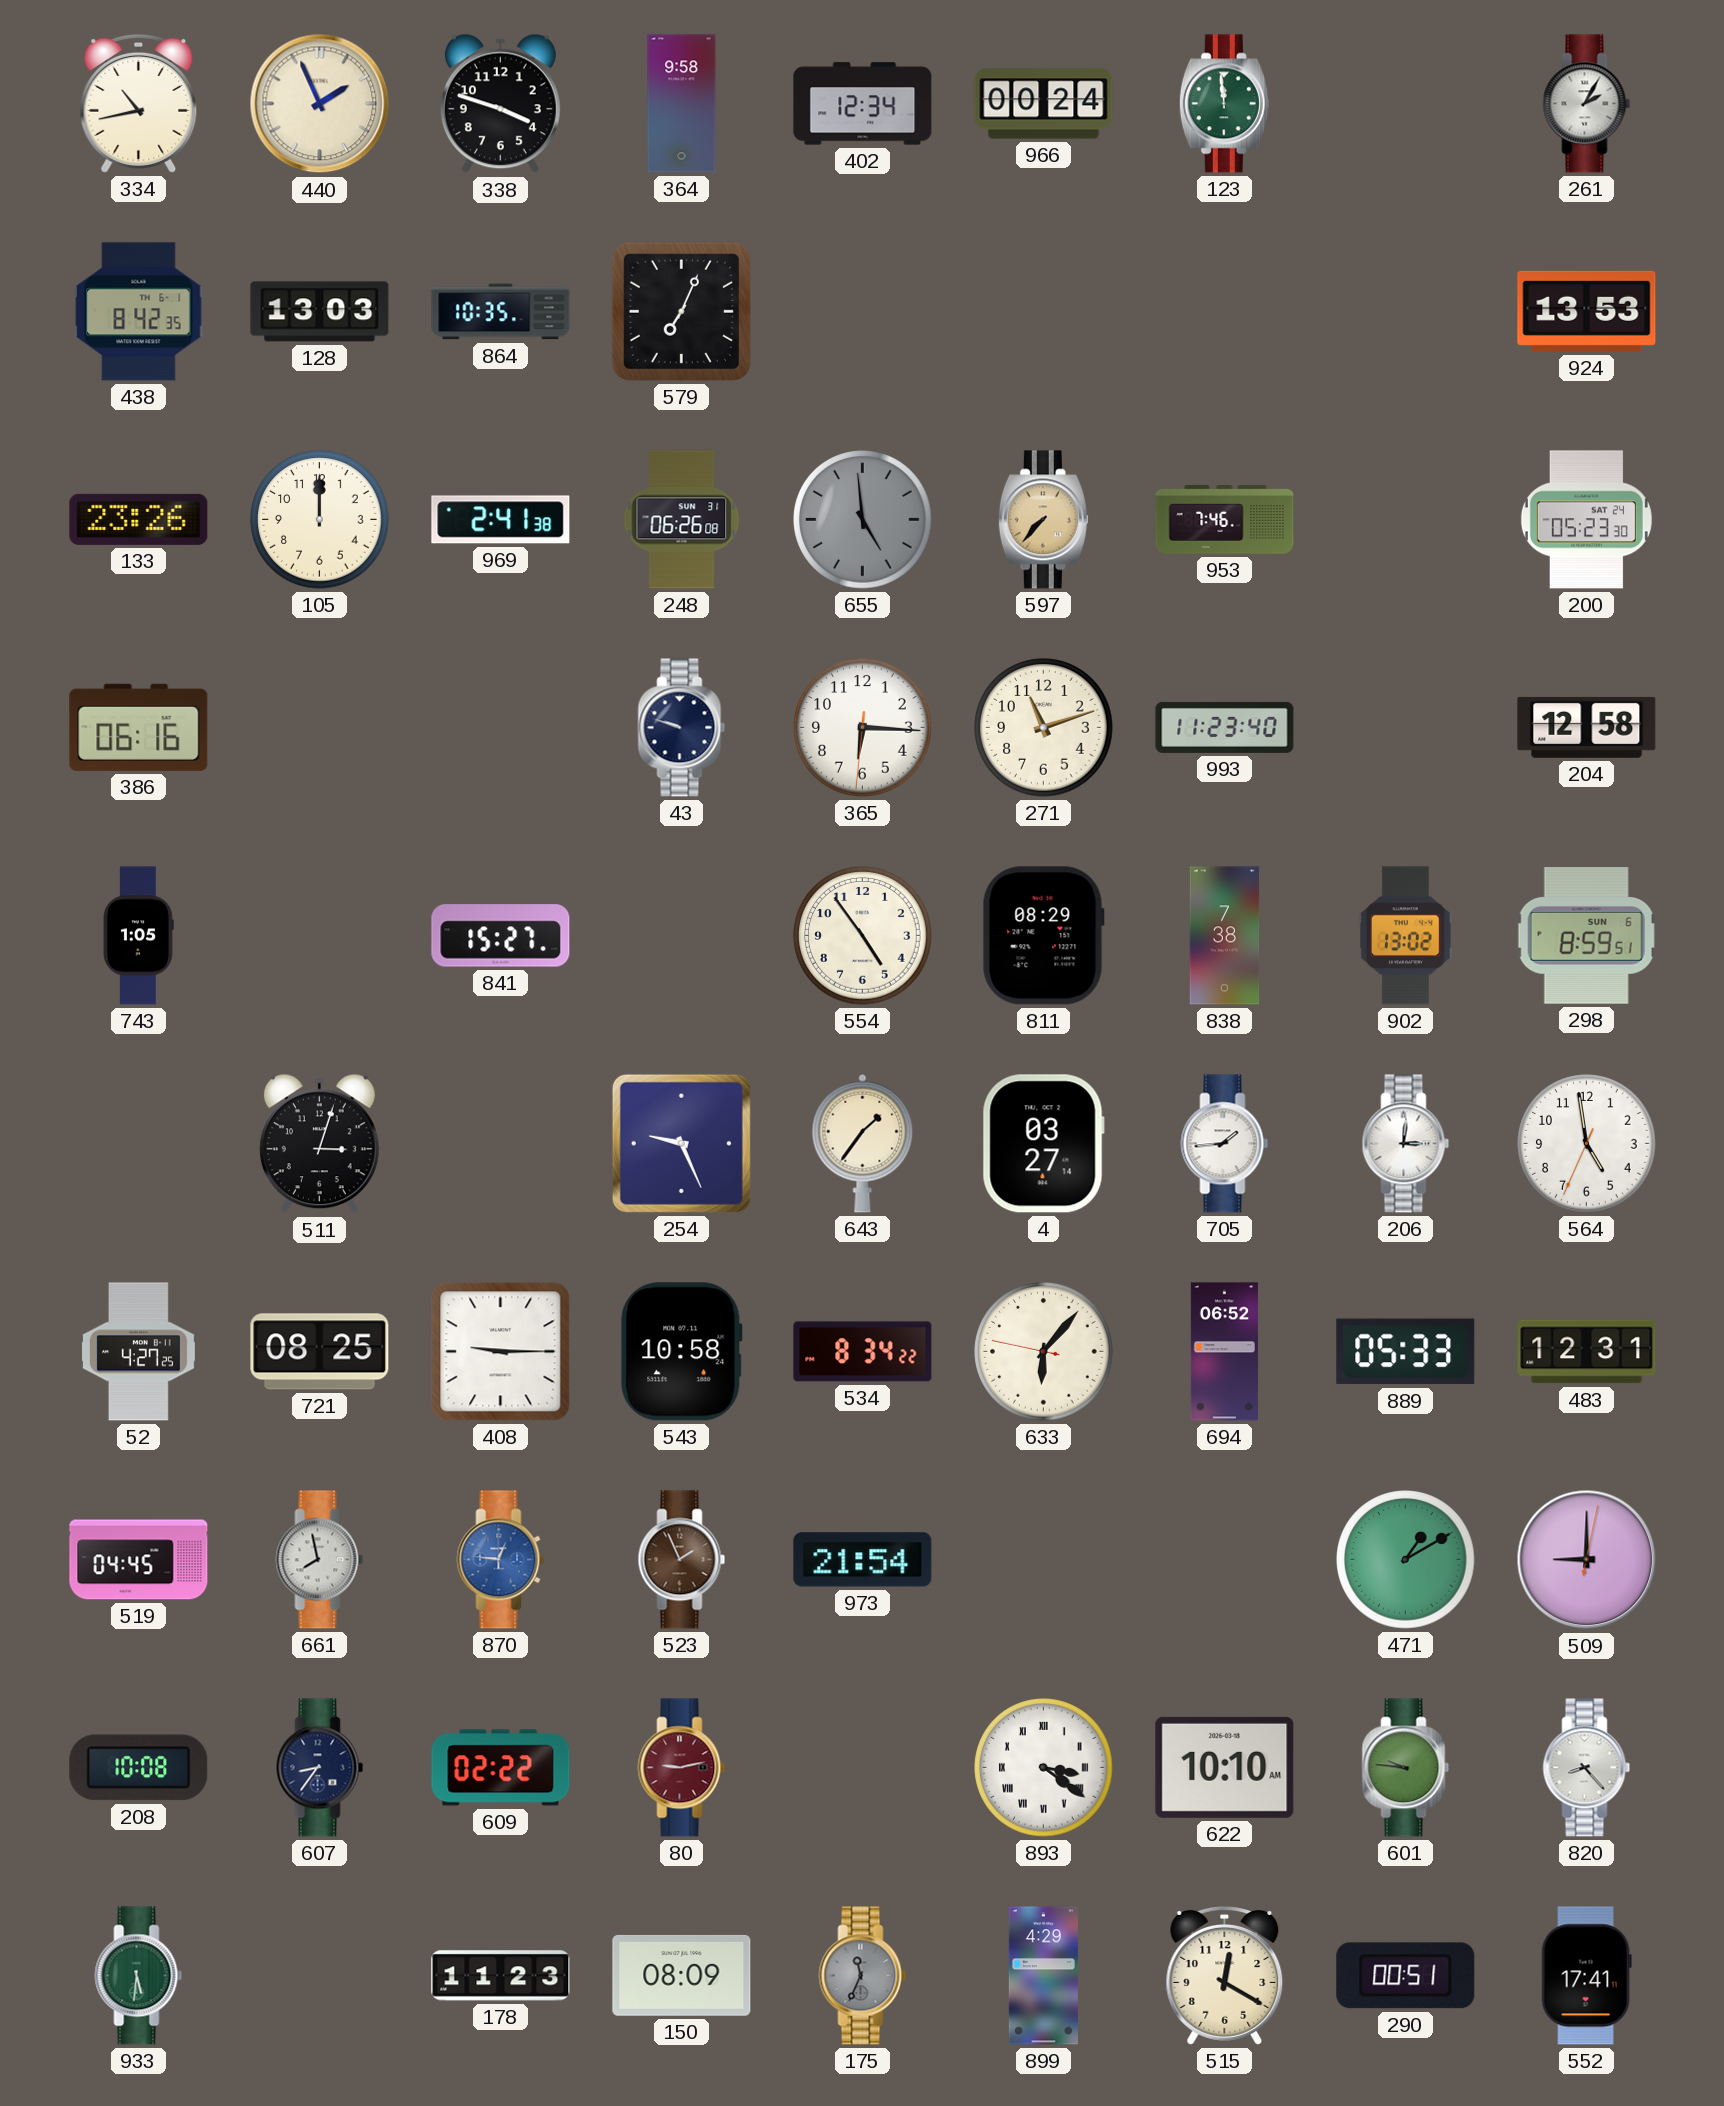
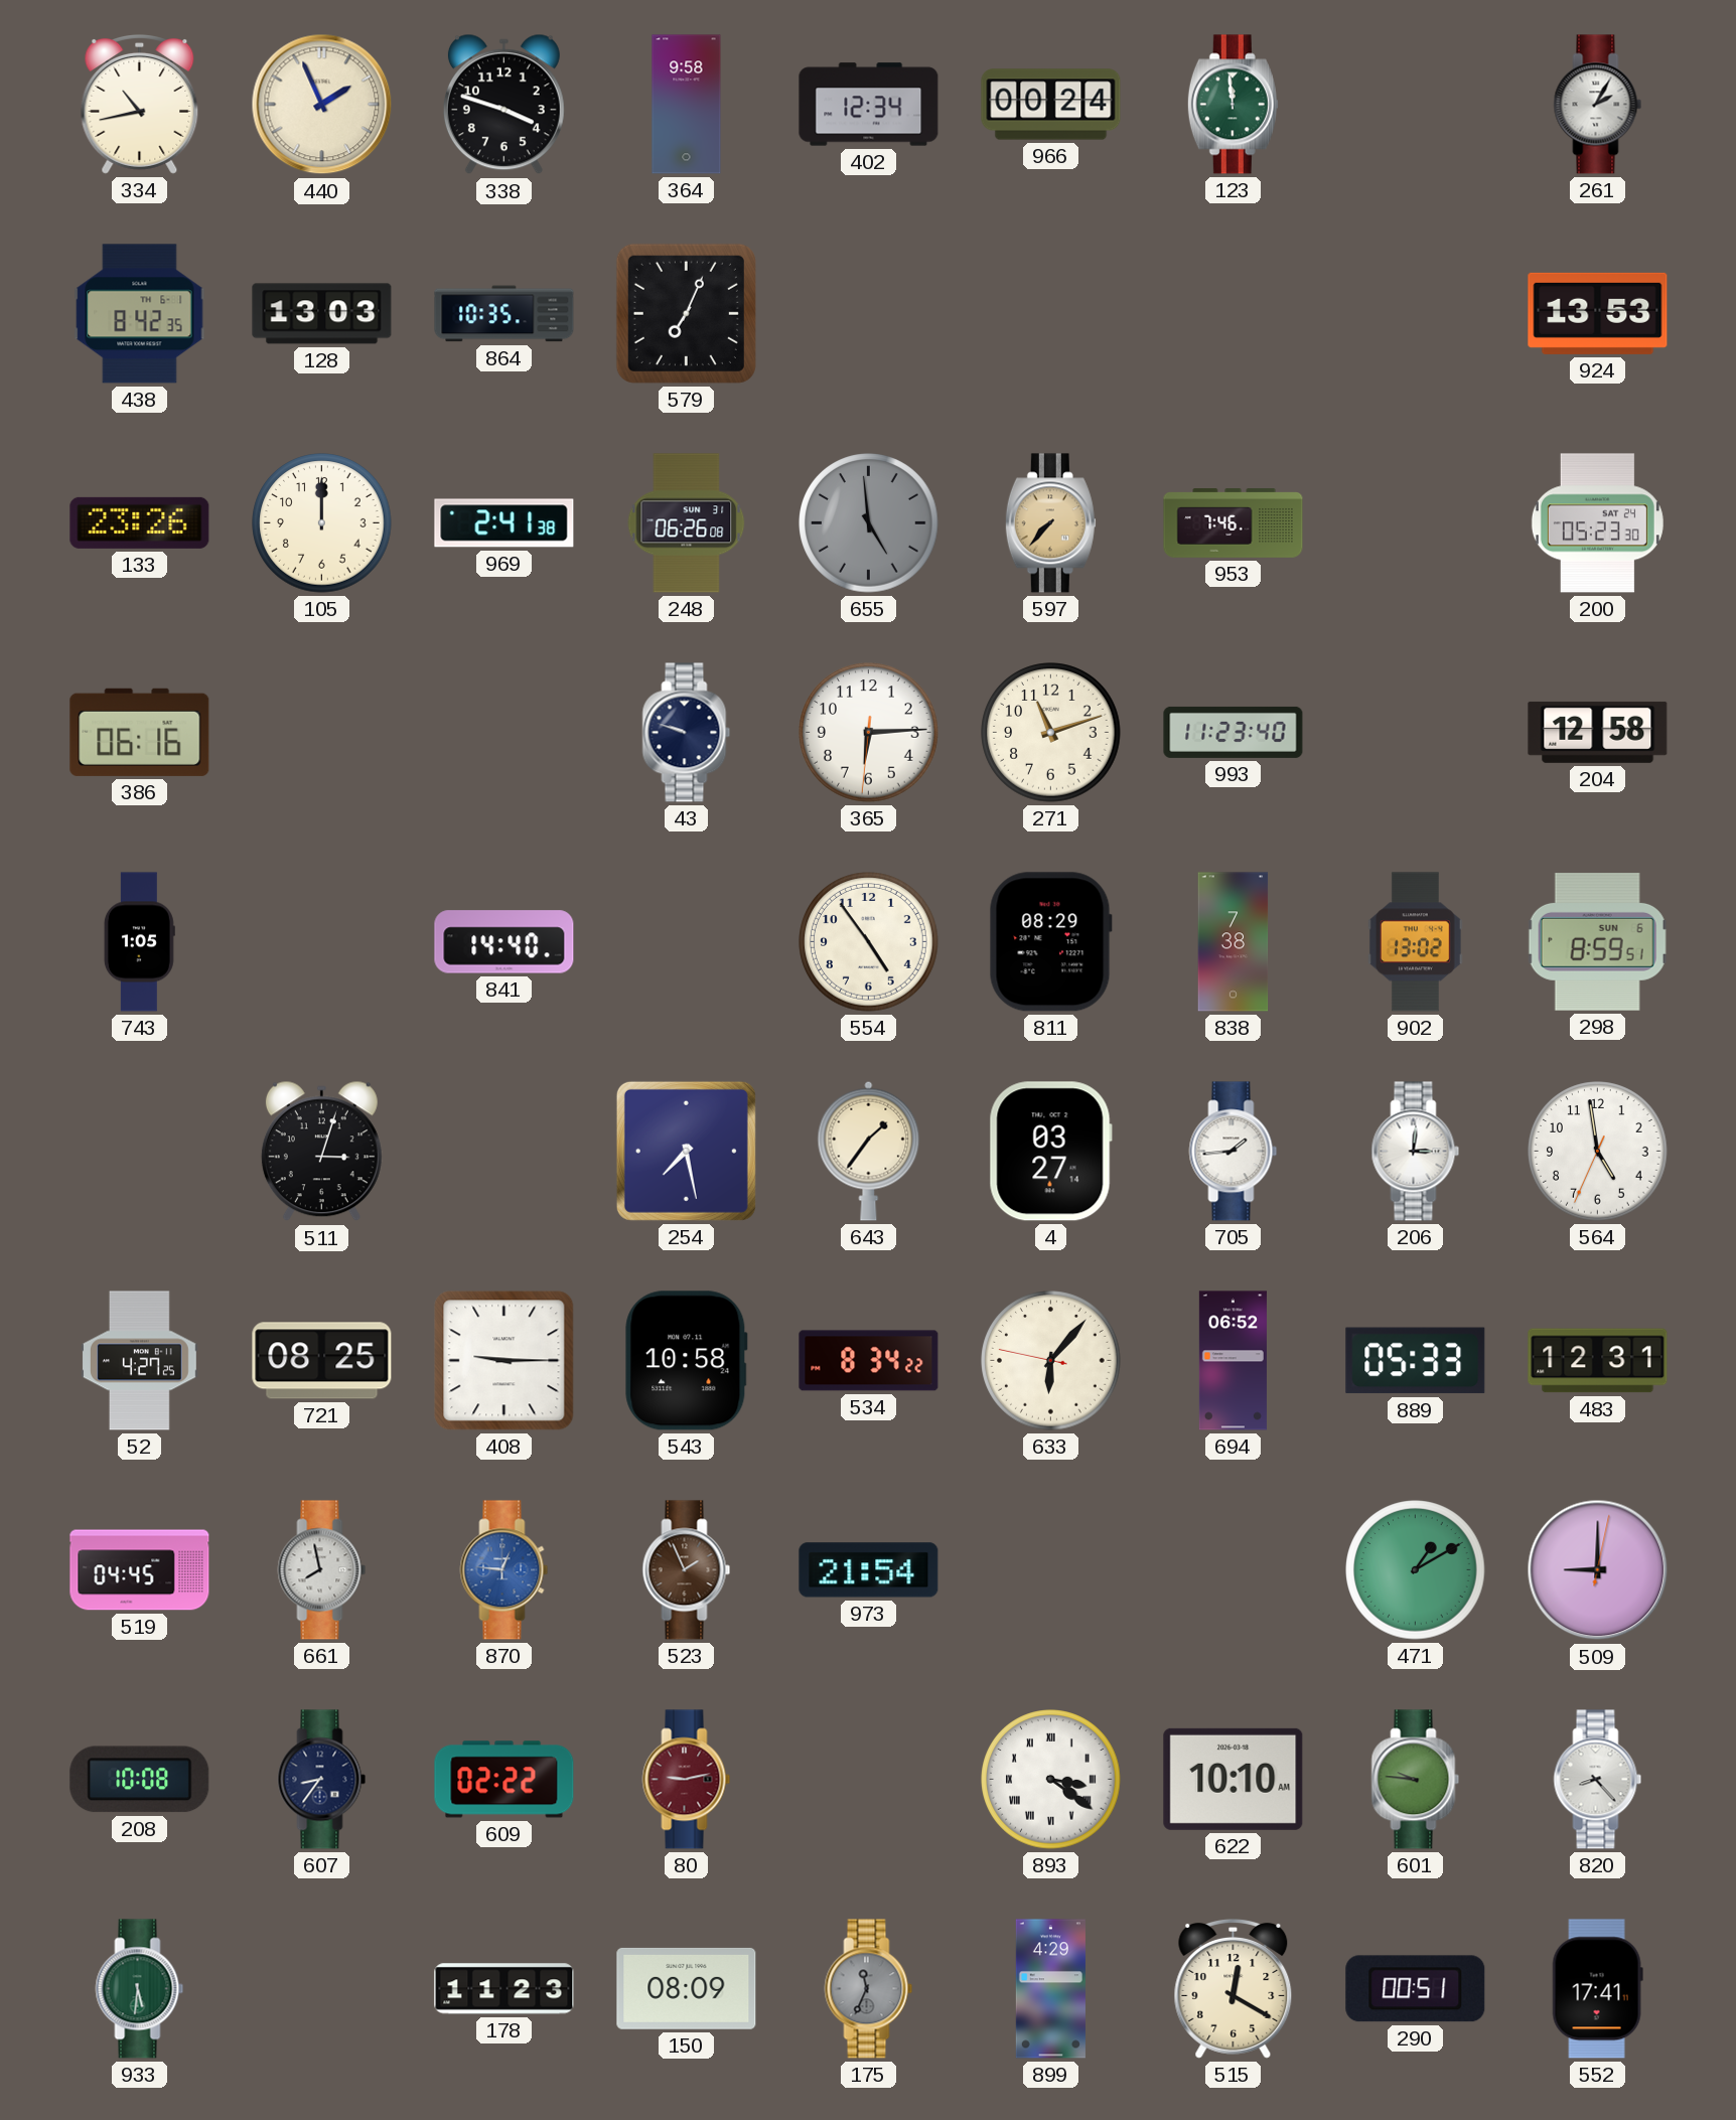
365: 6:15 -> 6:14 (869, 733)
841: 15:27 -> 14:40 (504, 942)
254: 9:26 -> 7:28 (686, 1151)
